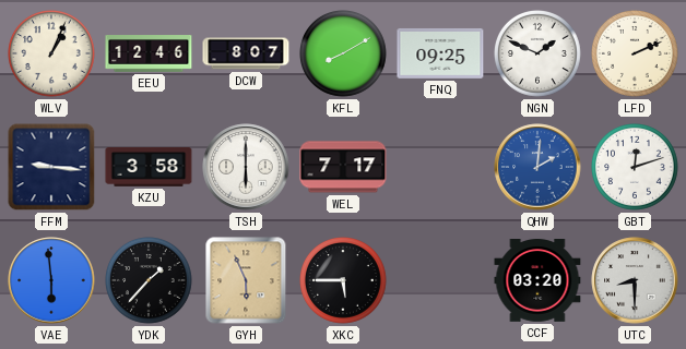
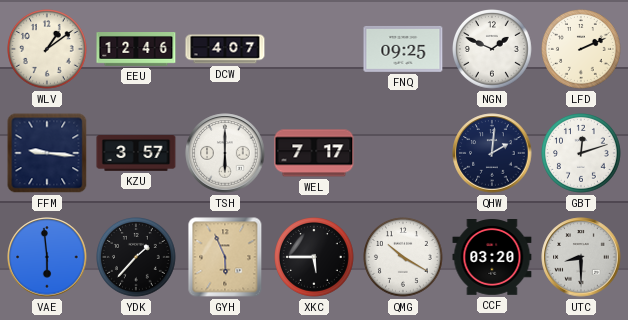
WLV: 1:04 -> 1:09 (48, 50)
DCW: 8:07 -> 4:07 (225, 49)
KFL: 8:10 -> none (344, 55)
KZU: 3:58 -> 3:57 (136, 154)
QHW dial: blue -> navy (492, 153)
QMG: none -> 10:20 (404, 258)
